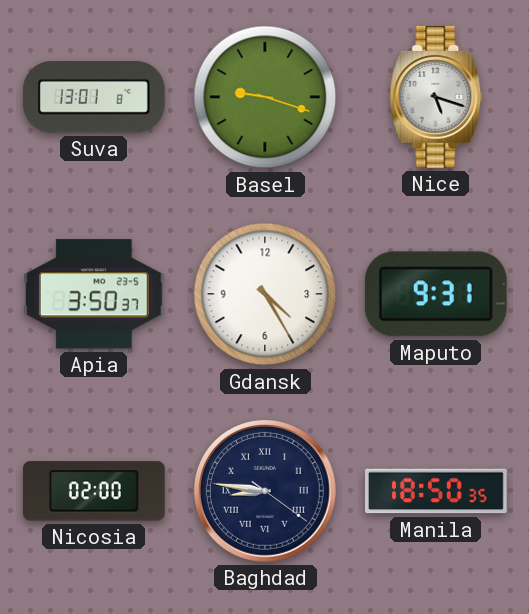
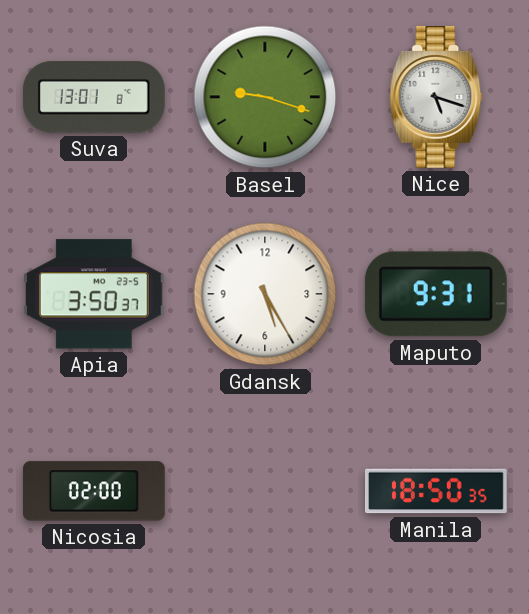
Gdansk: 4:25 -> 5:25 (265, 294)
Baghdad: 8:46 -> none (265, 491)
